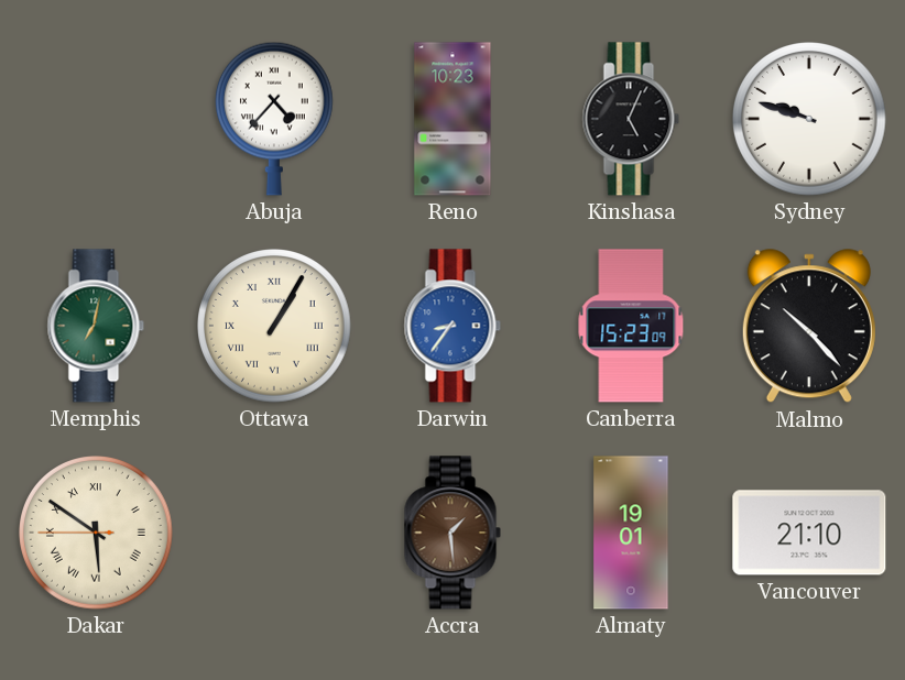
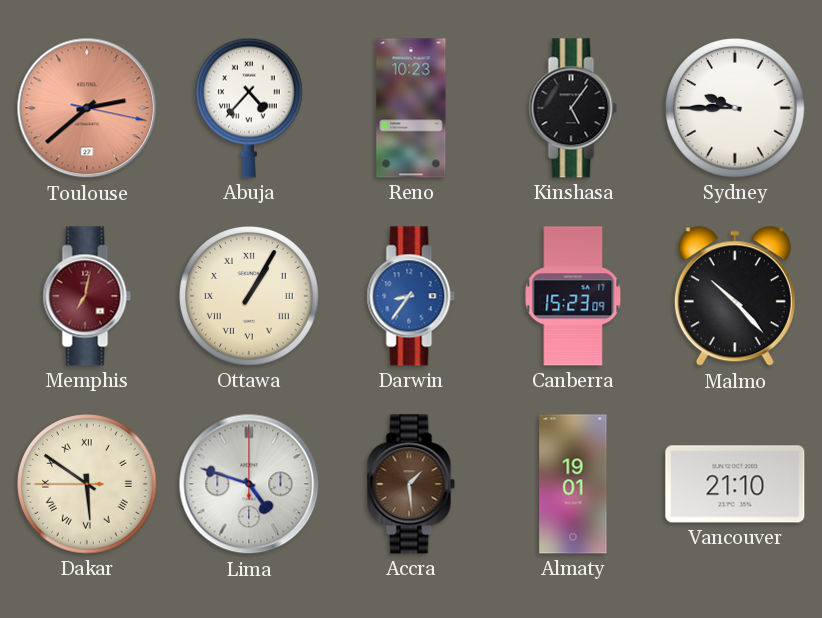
Toulouse: none -> 2:38 (87, 108)
Kinshasa: 5:04 -> 5:06 (573, 108)
Sydney: 9:48 -> 9:45 (736, 109)
Memphis dial: green -> burgundy (87, 296)
Lima: none -> 4:48 (249, 484)
